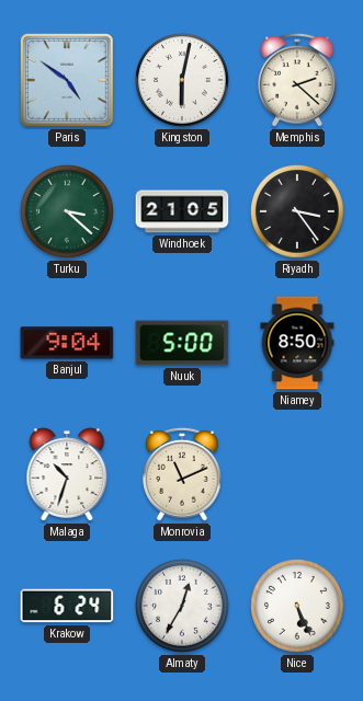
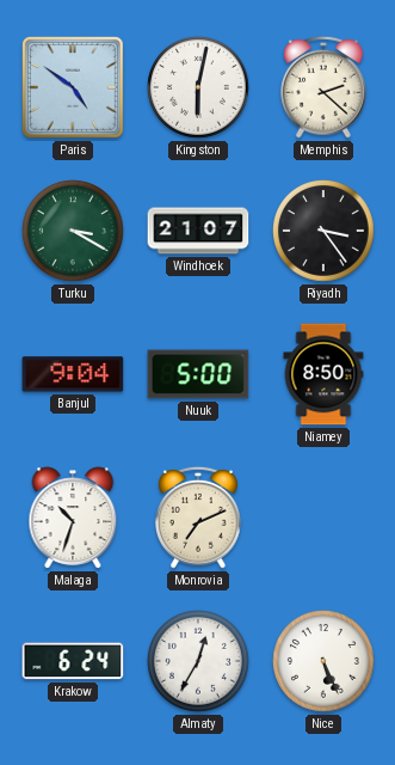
Turku: 3:22 -> 3:20 (74, 232)
Windhoek: 21:05 -> 21:07 (198, 231)
Monrovia: 11:11 -> 7:11 (199, 518)
